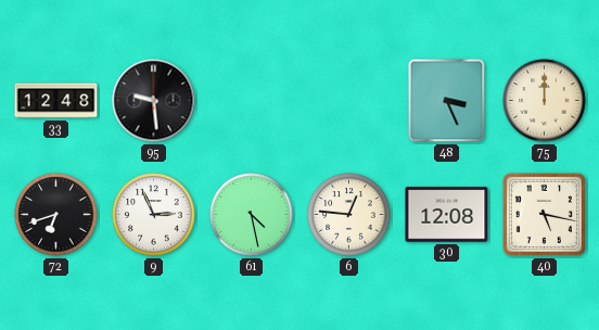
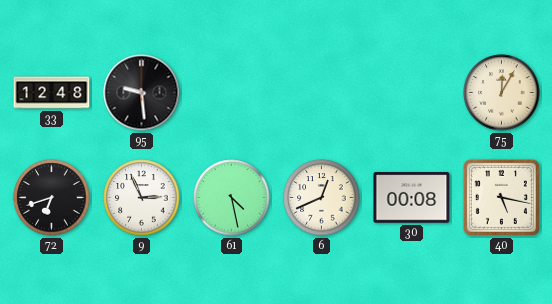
48: 3:26 -> none (447, 101)
75: 12:00 -> 12:05 (502, 93)
6: 12:46 -> 12:41 (322, 198)
30: 12:08 -> 00:08 (412, 198)
